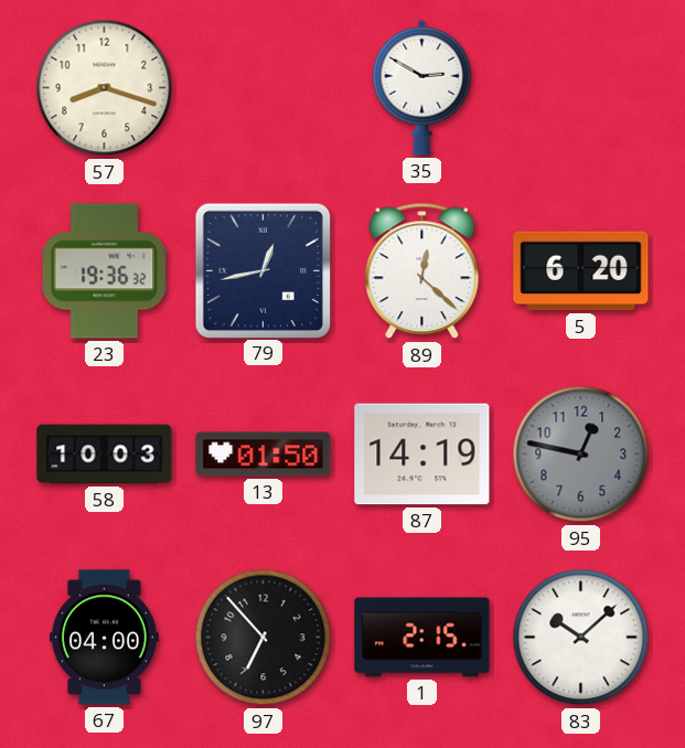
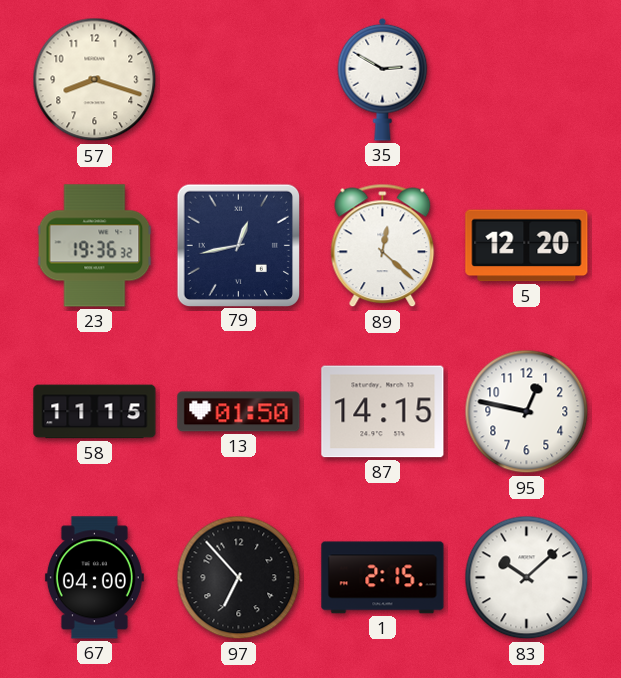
5: 6:20 -> 12:20 (527, 246)
58: 10:03 -> 11:15 (95, 412)
87: 14:19 -> 14:15 (383, 412)
95 dial: grey -> white (527, 412)
